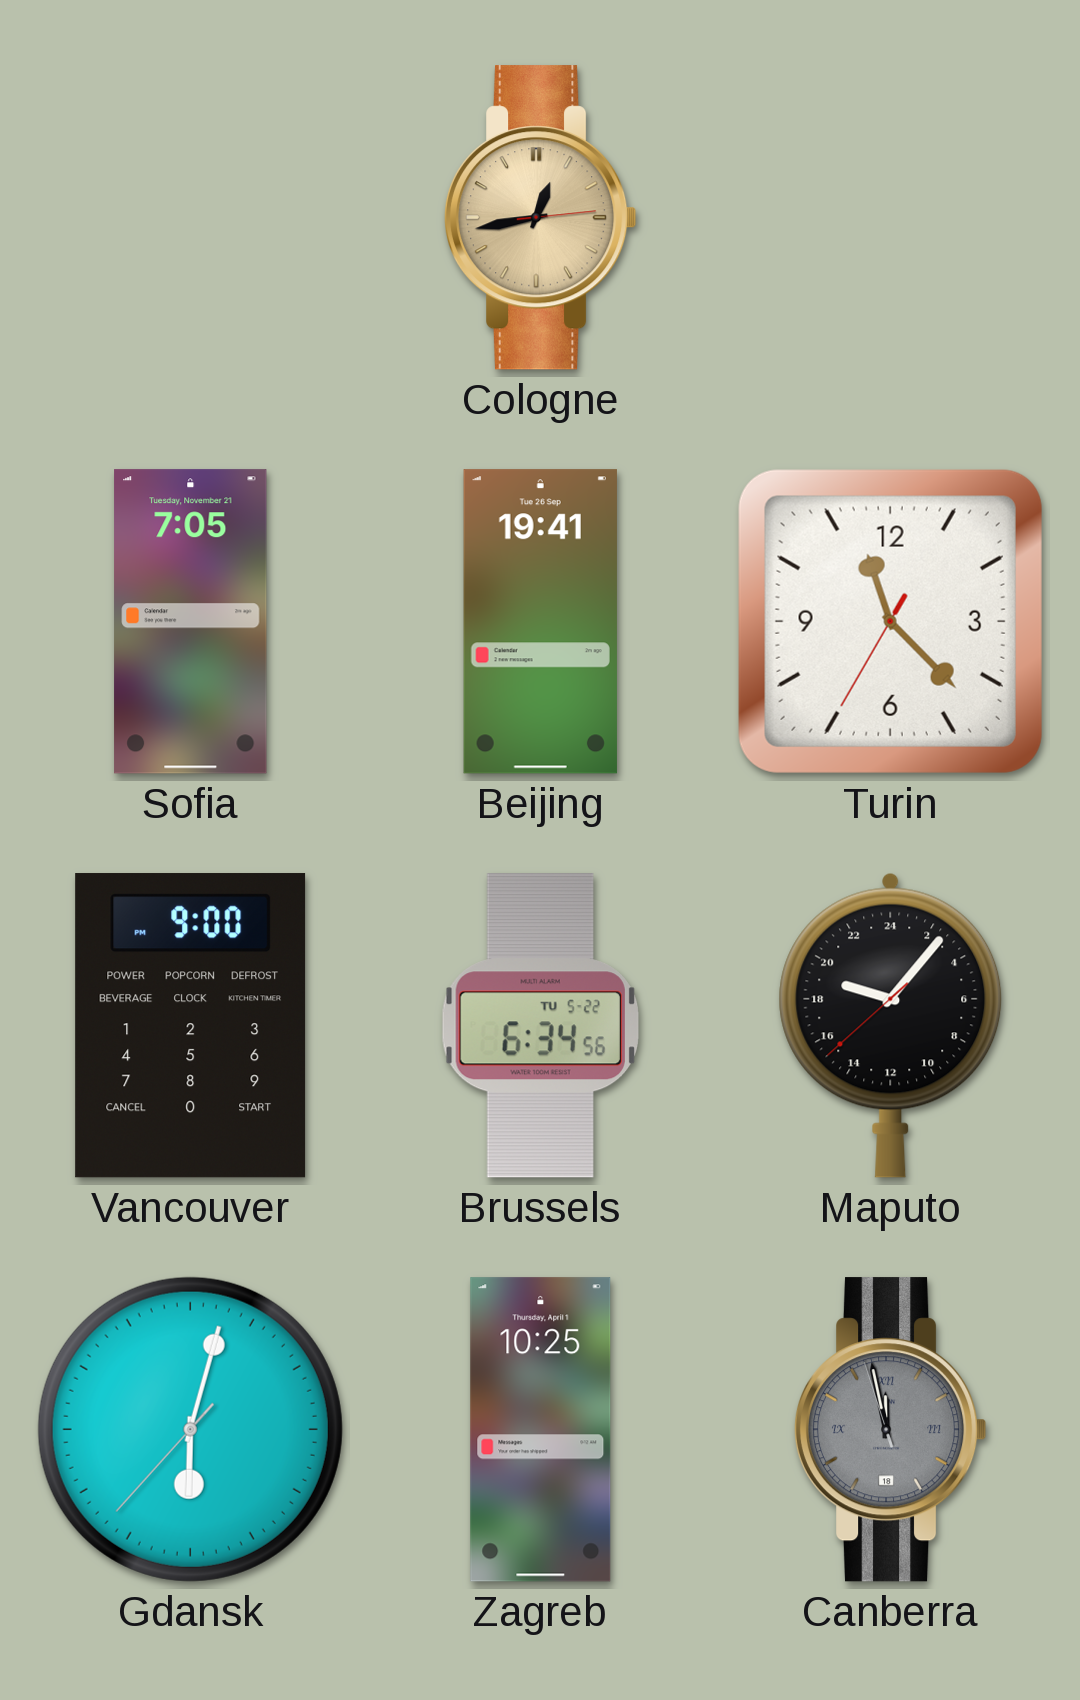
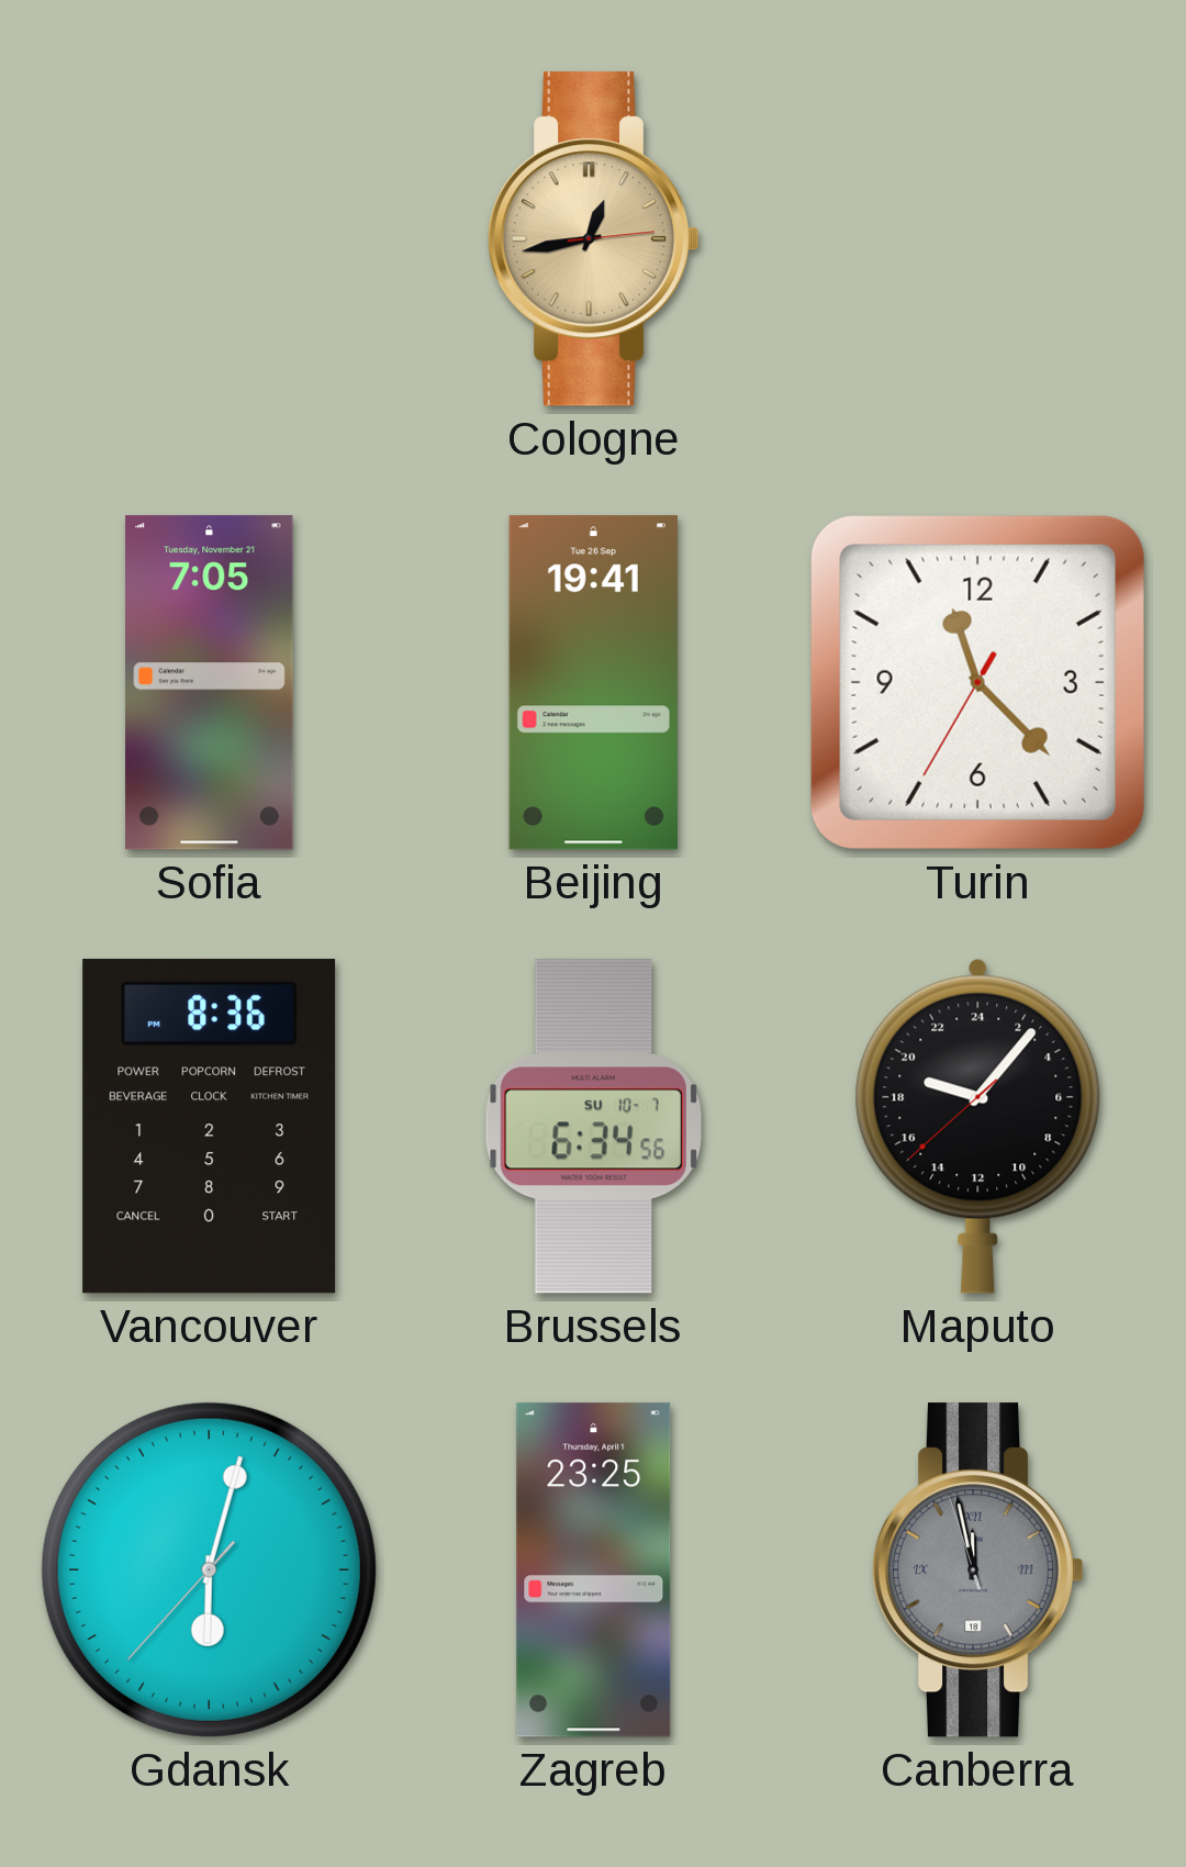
Vancouver: 9:00 -> 8:36 (210, 1127)
Brussels date: TU 5-22 -> SU 10-7 (593, 1127)
Zagreb: 10:25 -> 23:25 (594, 1570)
